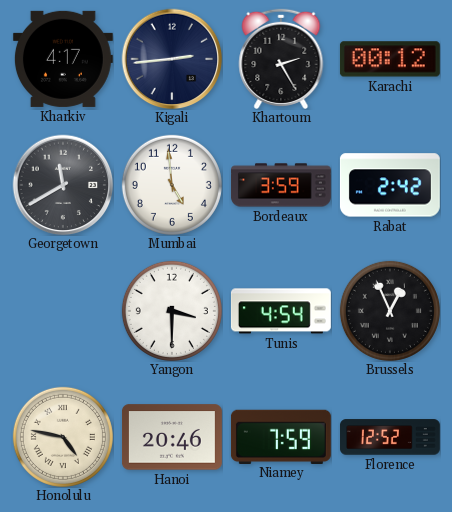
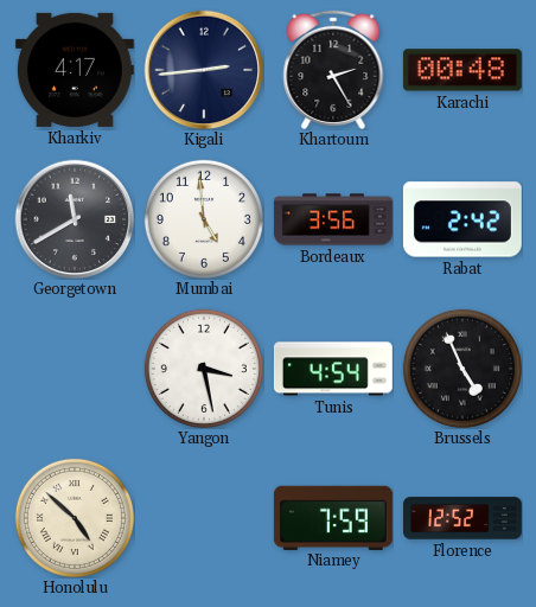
Karachi: 00:12 -> 00:48 (462, 70)
Bordeaux: 3:59 -> 3:56 (333, 219)
Yangon: 3:30 -> 3:28 (204, 369)
Brussels: 12:56 -> 4:56 (462, 369)
Honolulu: 4:47 -> 4:52 (75, 518)
Hanoi: 20:46 -> none (172, 437)
